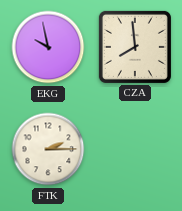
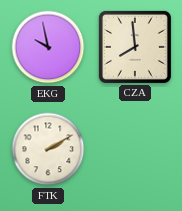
FTK: 2:15 -> 2:10 (48, 149)
